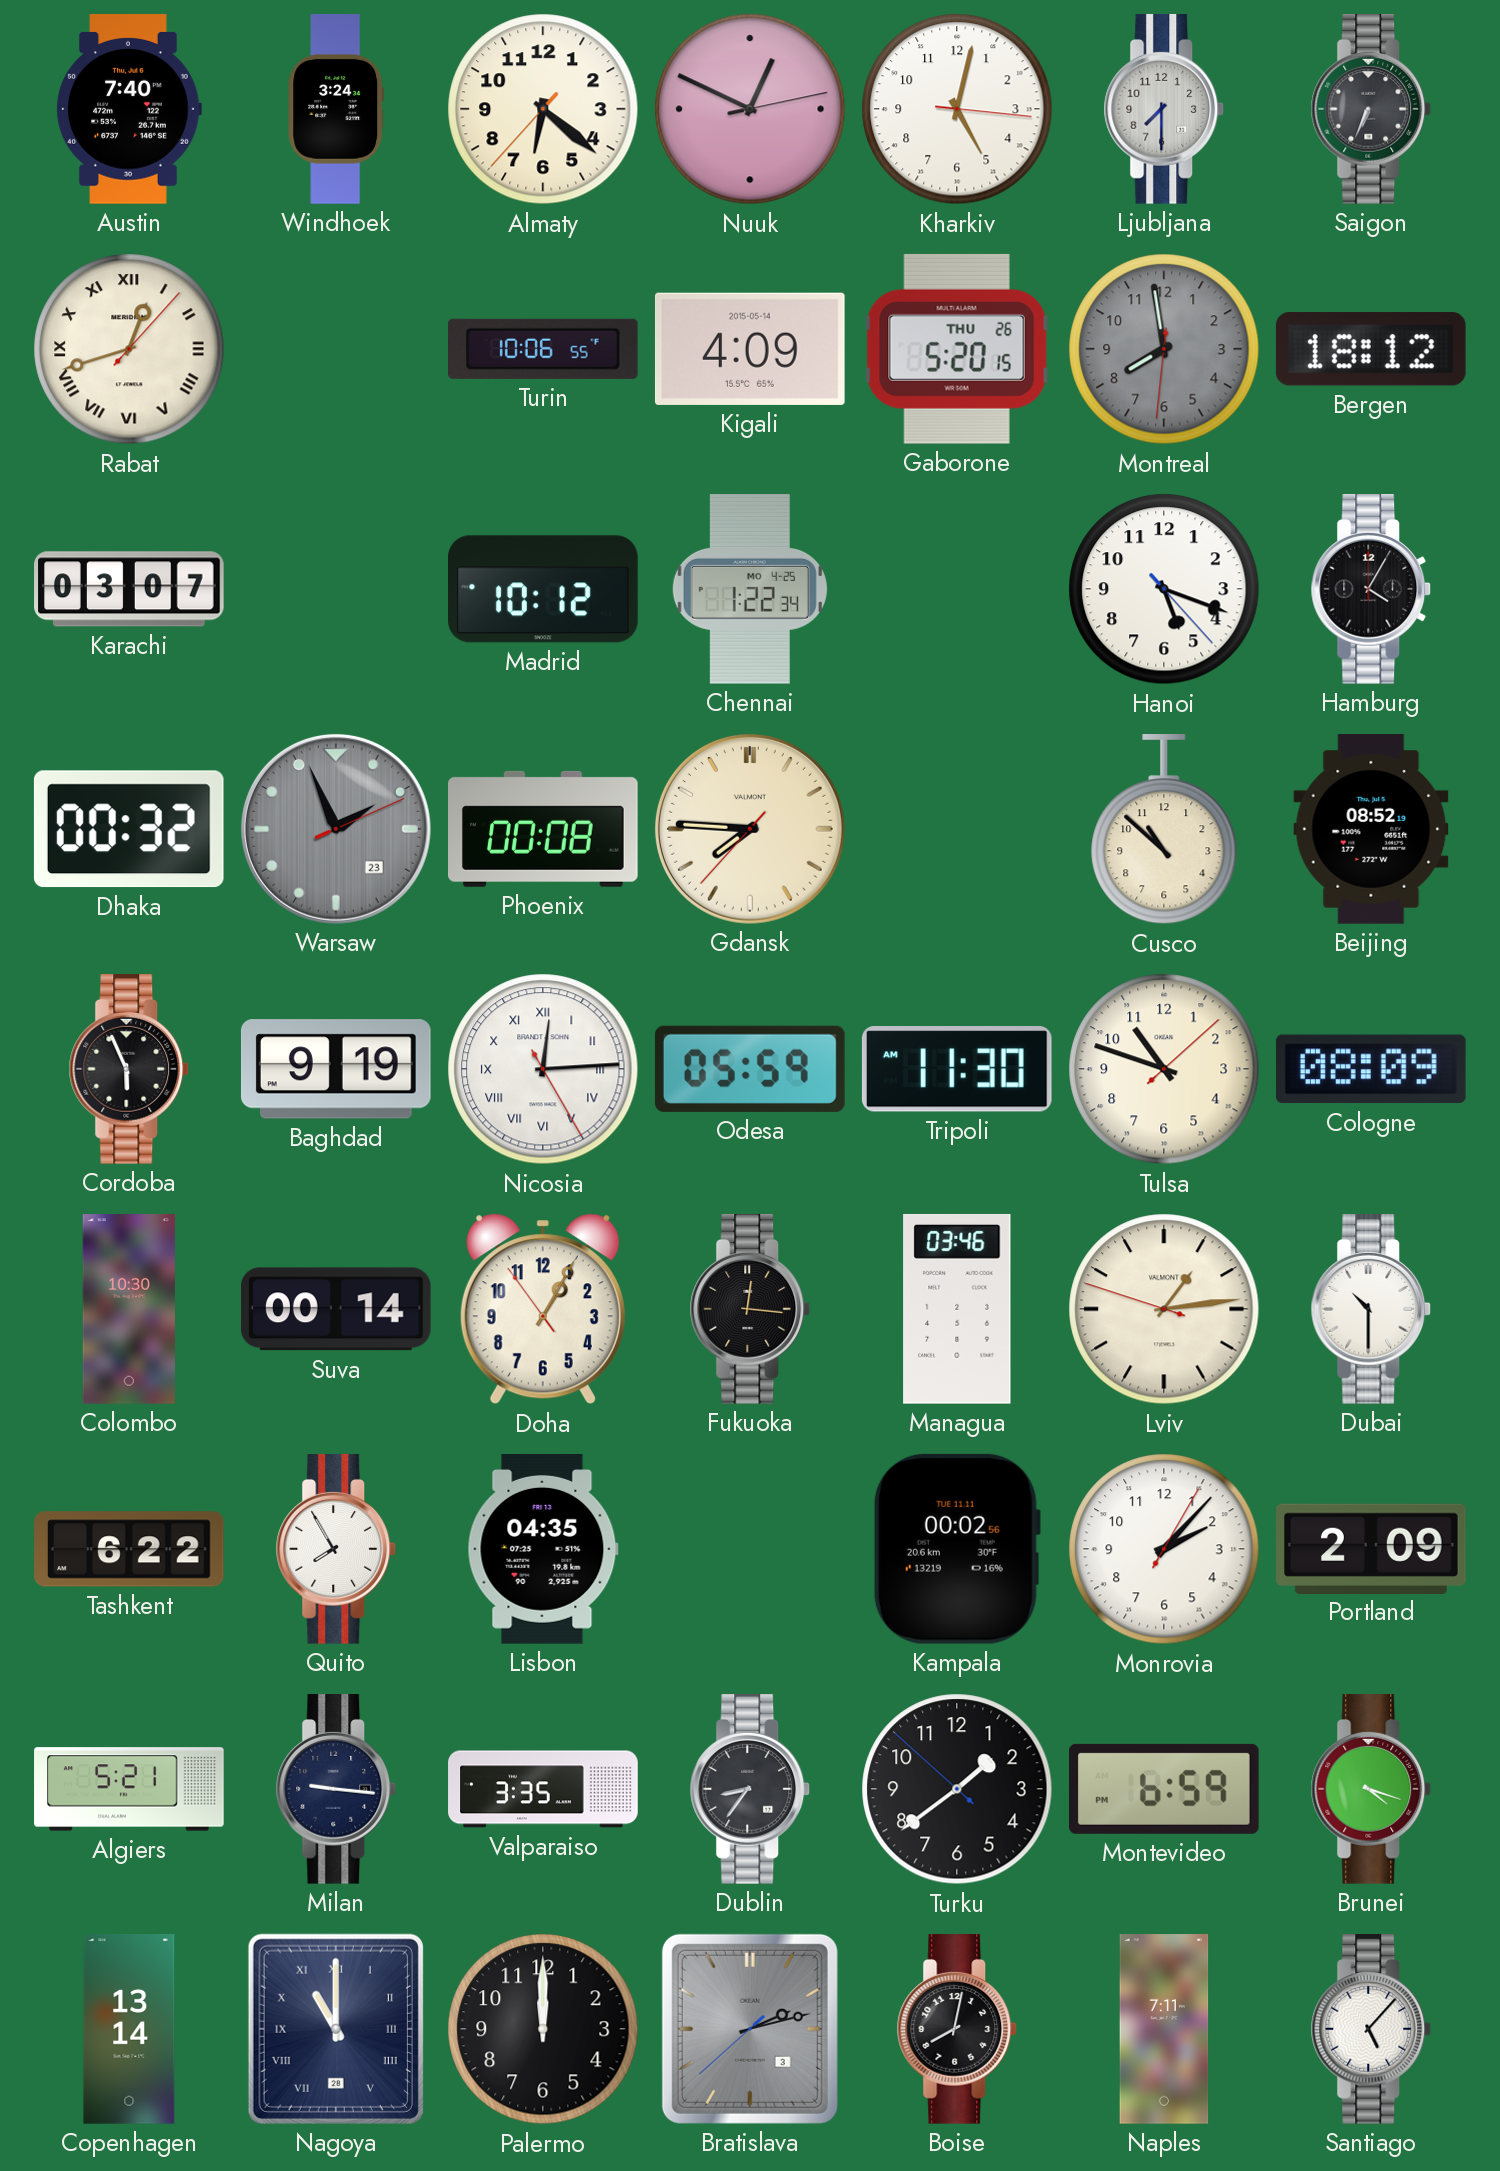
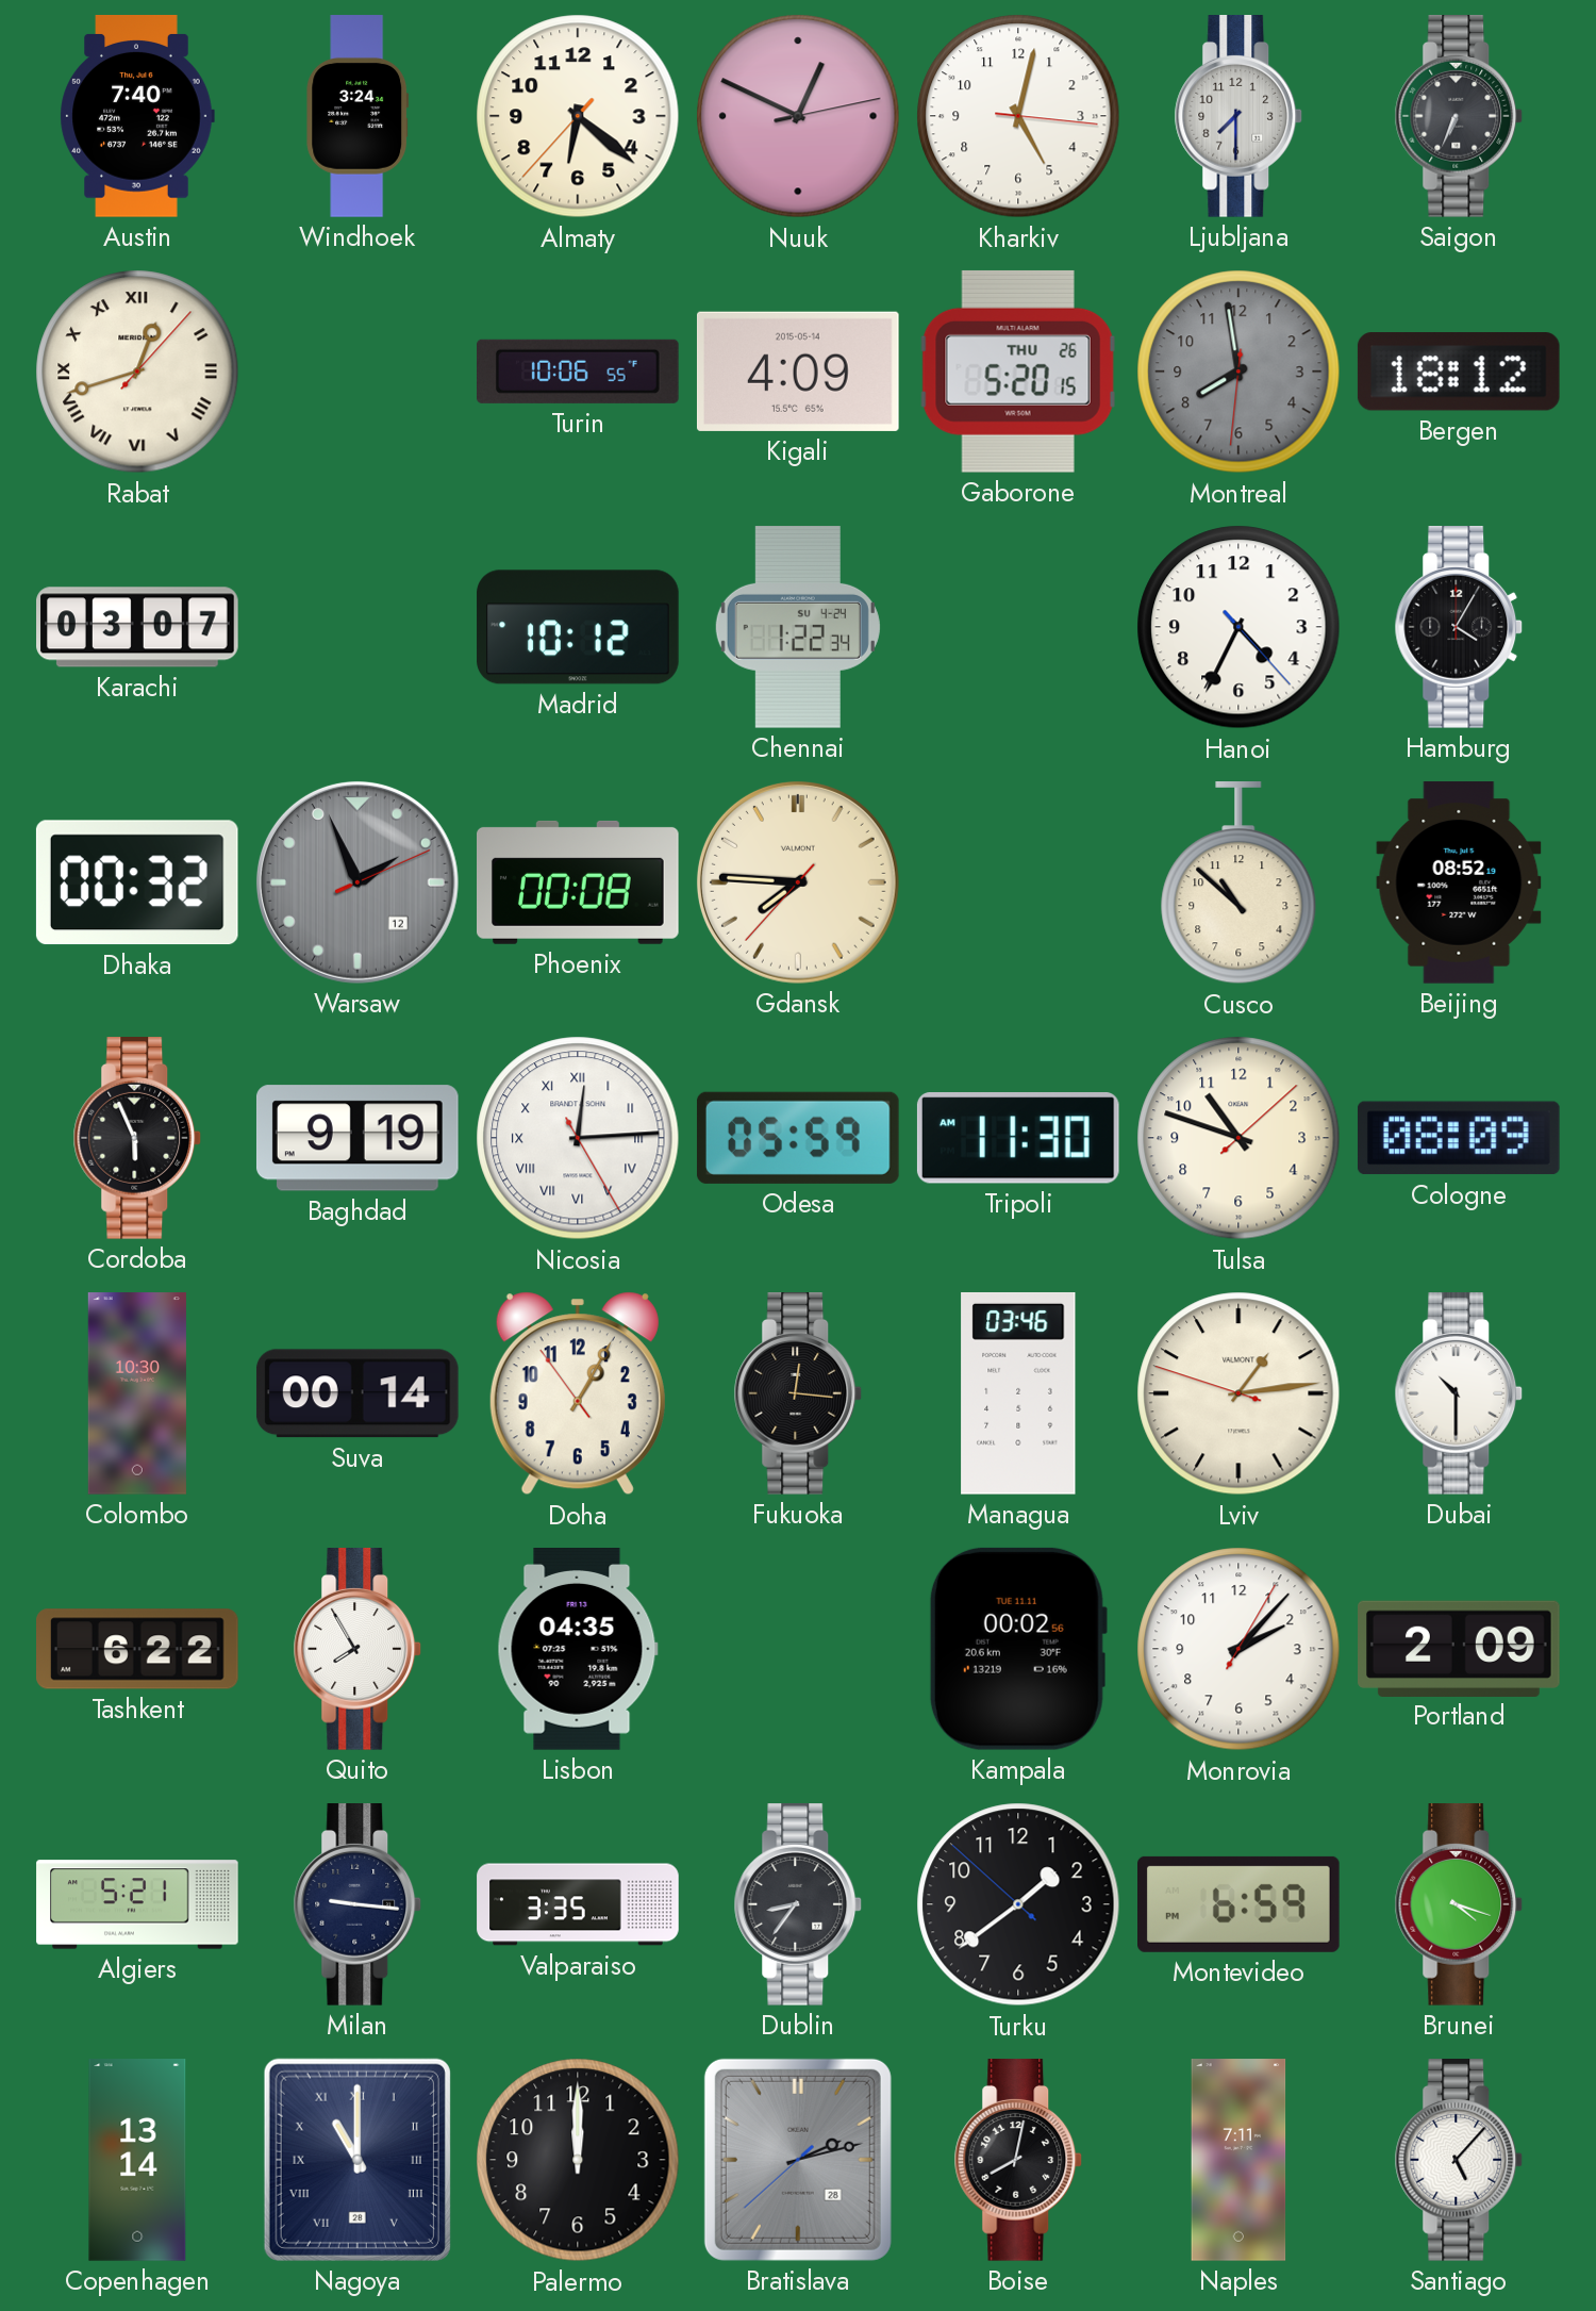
Chennai date: MO 4-25 -> SU 4-24 (798, 628)
Hanoi: 5:18 -> 4:34 (1238, 627)
Warsaw date: 23 -> 12 (358, 882)
Bratislava date: 3 -> 28 (798, 2160)
